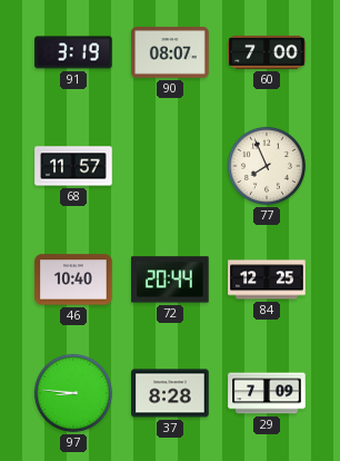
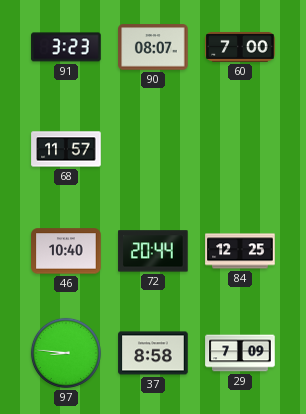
91: 3:19 -> 3:23 (66, 47)
77: 7:56 -> none (267, 166)
37: 8:28 -> 8:58 (153, 353)
